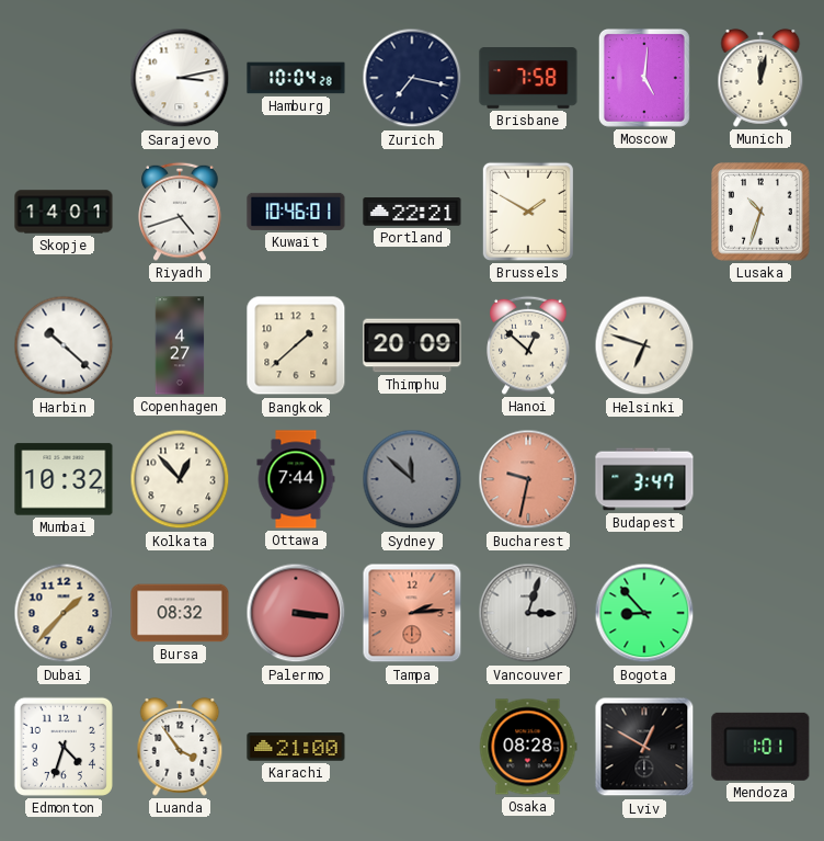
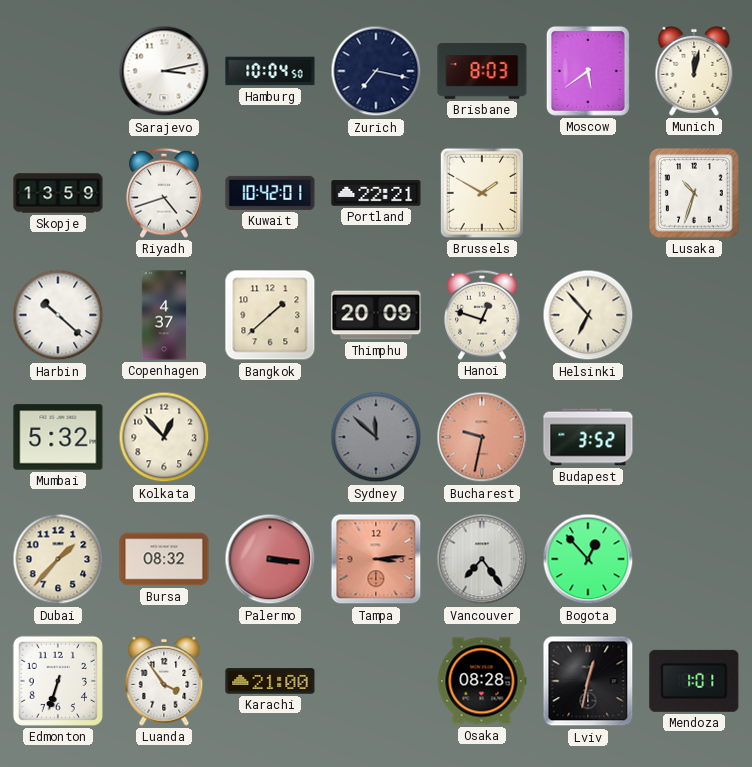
Hamburg: 10:04:28 -> 10:04:50 (270, 71)
Brisbane: 7:58 -> 8:03 (482, 71)
Moscow: 5:01 -> 5:39 (588, 71)
Skopje: 14:01 -> 13:59 (58, 193)
Kuwait: 10:46 -> 10:42 (270, 193)
Copenhagen: 4:27 -> 4:37 (164, 315)
Hanoi: 12:52 -> 12:48 (482, 315)
Helsinki: 6:48 -> 6:53 (588, 315)
Mumbai: 10:32 -> 5:32 (58, 437)
Ottawa: 7:44 -> none (296, 479)
Budapest: 3:47 -> 3:52 (588, 437)
Tampa: 2:14 -> 3:14 (376, 559)
Vancouver: 3:03 -> 7:24 (482, 559)
Bogota: 8:53 -> 12:53 (588, 559)
Edmonton: 4:33 -> 6:33 (58, 681)
Lviv: 12:50 -> 12:32 (588, 681)
